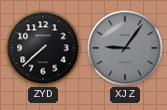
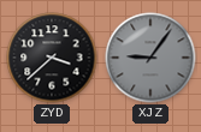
ZYD: 7:38 -> 3:38 (52, 58)
